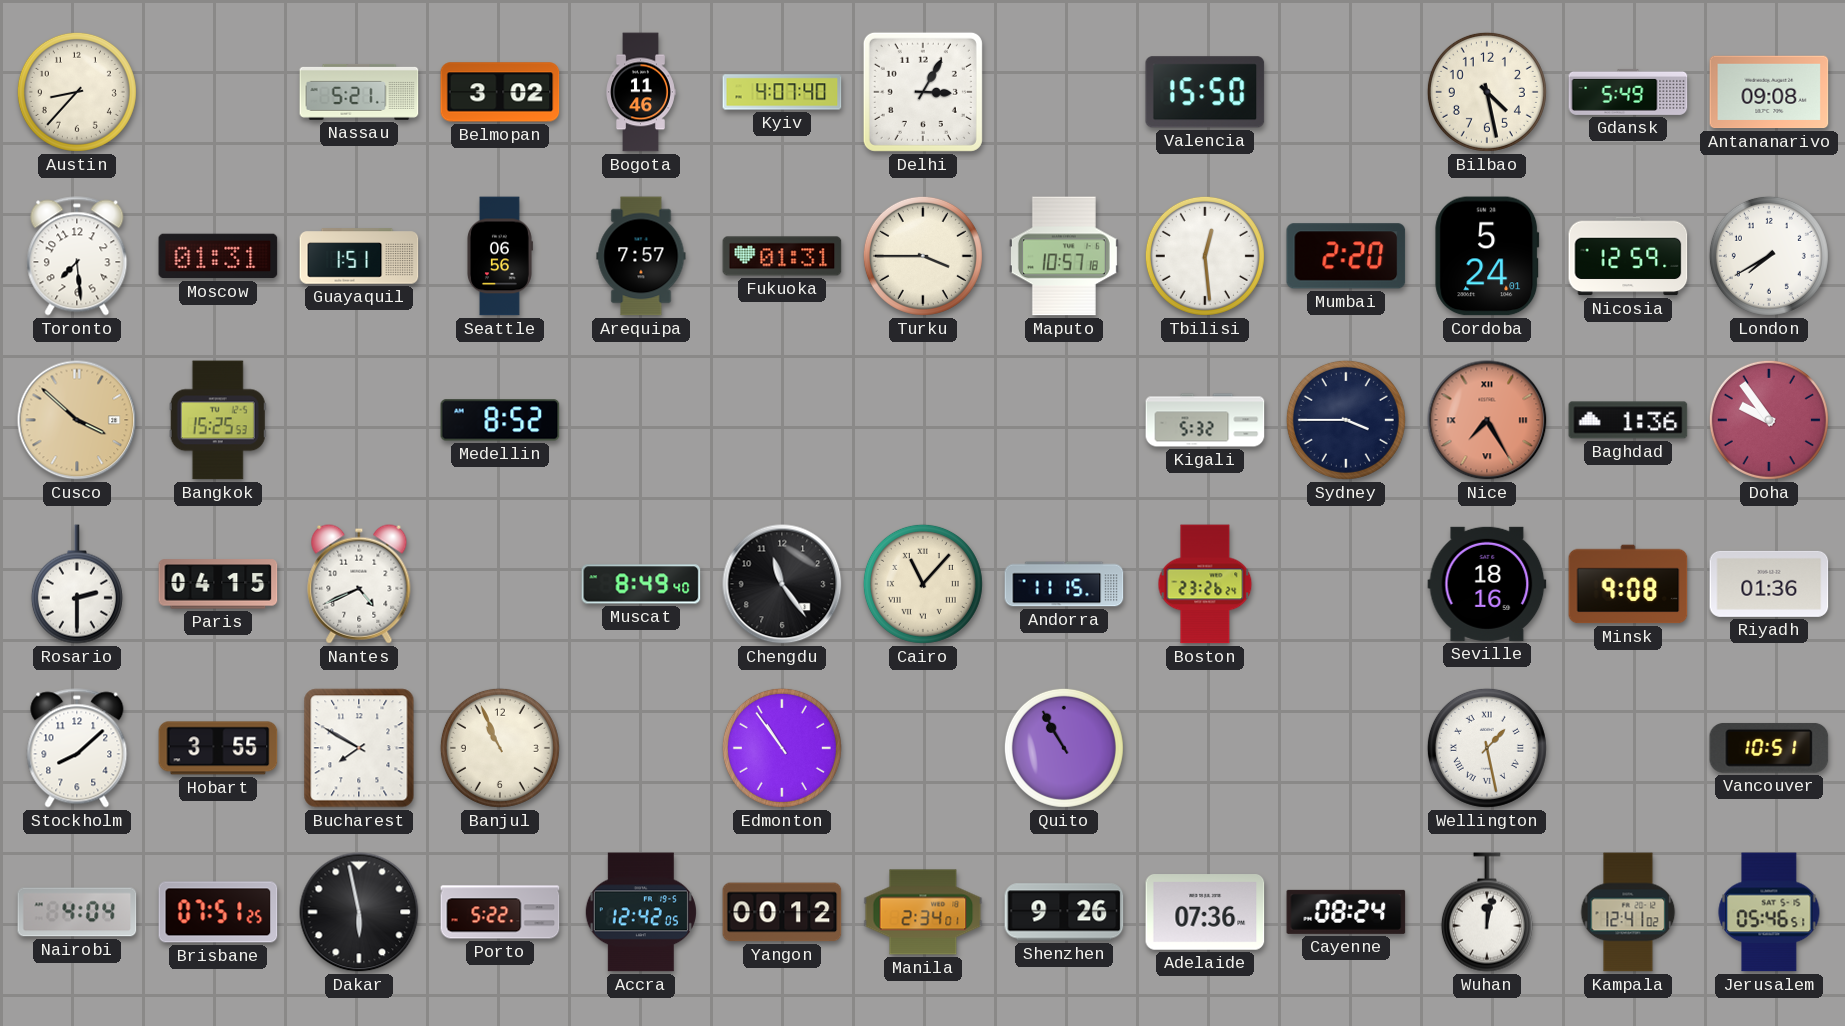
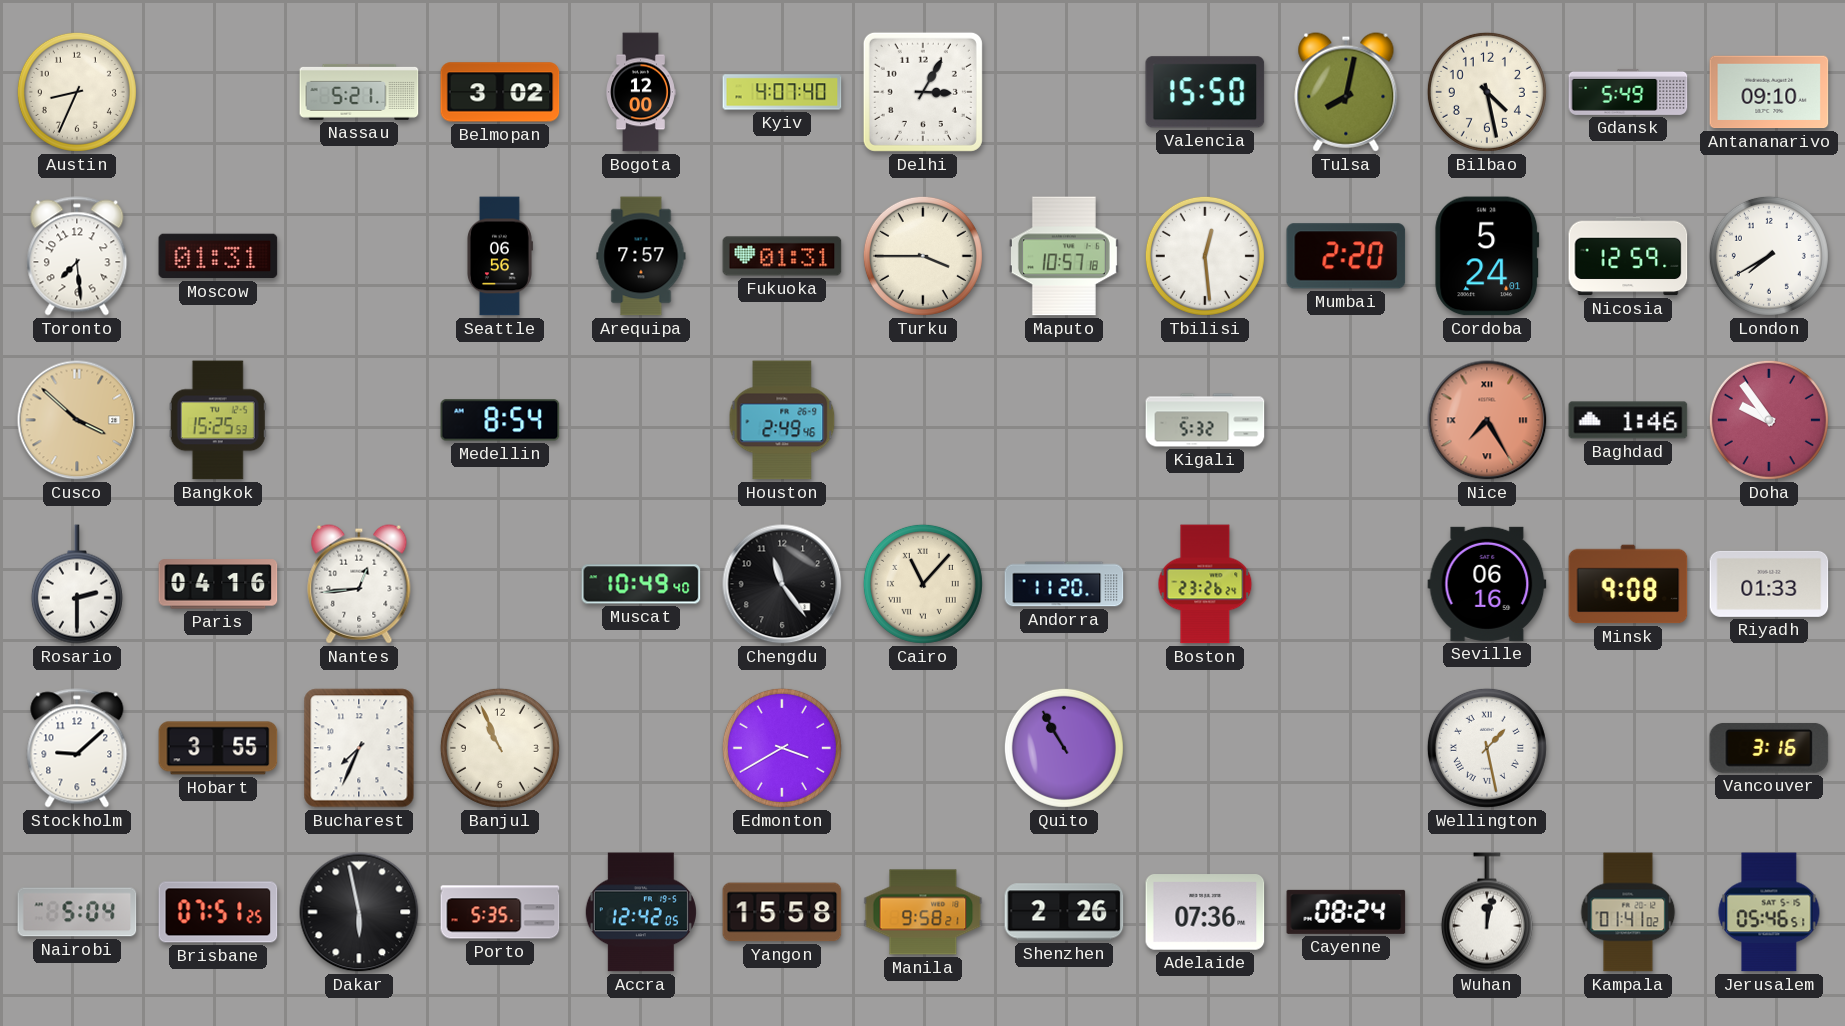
Austin: 8:37 -> 8:34 (77, 92)
Bogota: 11:46 -> 12:00 (641, 92)
Tulsa: none -> 8:02 (1346, 92)
Antananarivo: 09:08 -> 09:10 (1769, 92)
Guayaquil: 1:51 -> none (359, 256)
Medellin: 8:52 -> 8:54 (500, 420)
Houston: none -> 2:49 (782, 420)
Sydney: 3:45 -> none (1346, 420)
Baghdad: 1:36 -> 1:46 (1628, 420)
Paris: 04:15 -> 04:16 (218, 584)
Nantes: 4:41 -> 12:44 (359, 584)
Muscat: 8:49 -> 10:49 (641, 584)
Andorra: 11:15 -> 11:20 (1064, 584)
Seville: 18:16 -> 06:16 (1487, 584)
Riyadh: 01:36 -> 01:33 (1769, 584)
Stockholm: 8:08 -> 9:08 (77, 748)
Bucharest: 7:50 -> 7:34 (359, 748)
Edmonton: 10:54 -> 3:40 (782, 748)
Vancouver: 10:51 -> 3:16 (1769, 748)
Nairobi: 4:04 -> 5:04 (77, 912)
Porto: 5:22 -> 5:35 (500, 912)
Yangon: 00:12 -> 15:58 (782, 912)
Manila: 2:34 -> 9:58 (923, 912)
Shenzhen: 9:26 -> 2:26 (1064, 912)
Kampala: 12:41 -> 01:41 (1628, 912)
